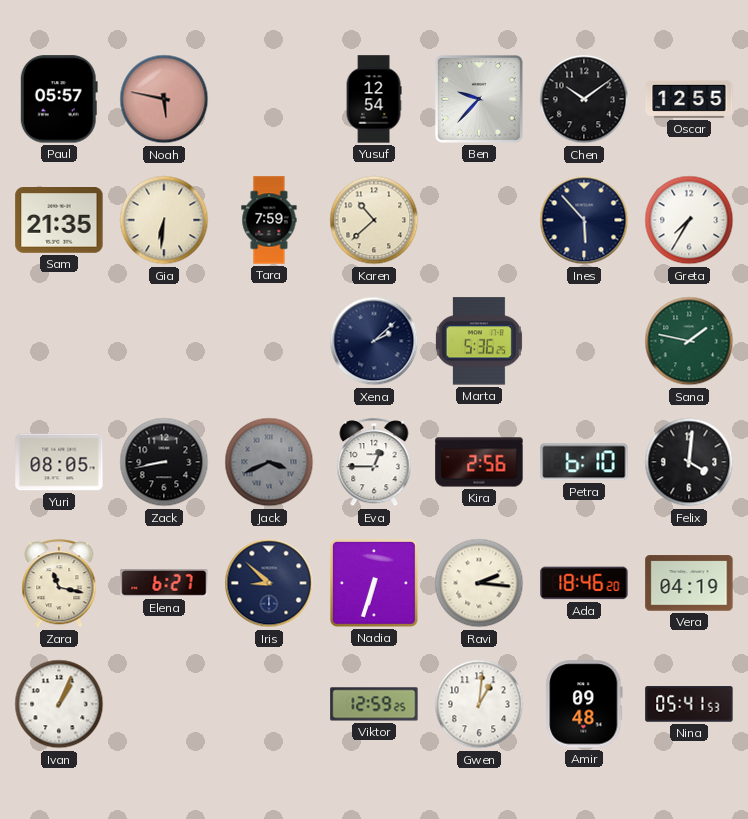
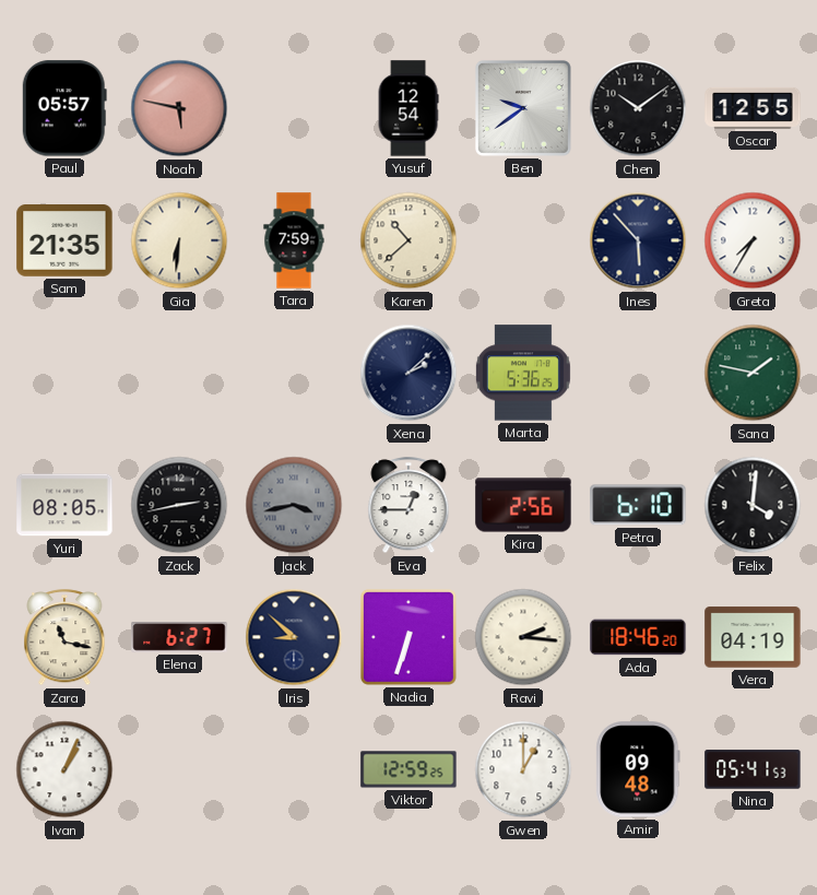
Ben: 9:37 -> 9:39 (523, 108)
Zack: 8:43 -> 2:43 (179, 505)
Jack: 3:41 -> 3:43 (294, 505)
Gwen: 1:01 -> 1:00 (523, 769)
